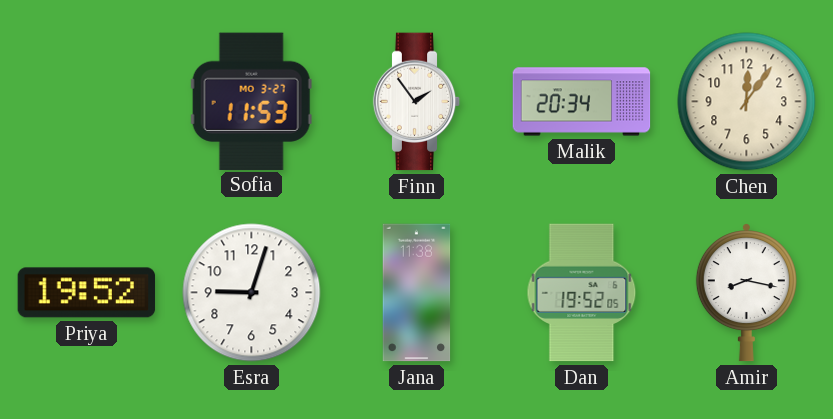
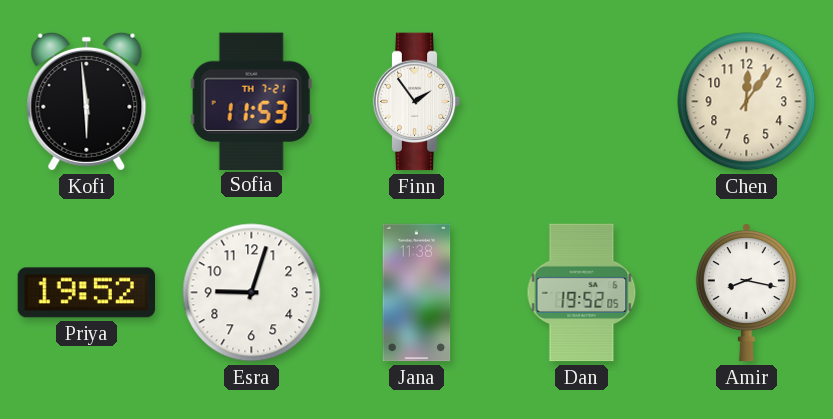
Kofi: none -> 5:59 (87, 101)
Sofia date: MO 3-27 -> TH 7-21 (251, 101)
Malik: 20:34 -> none (582, 102)
